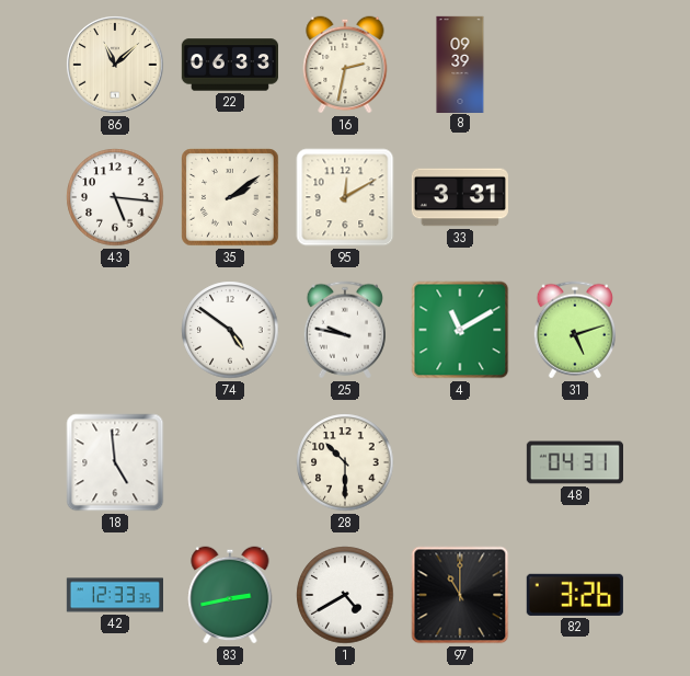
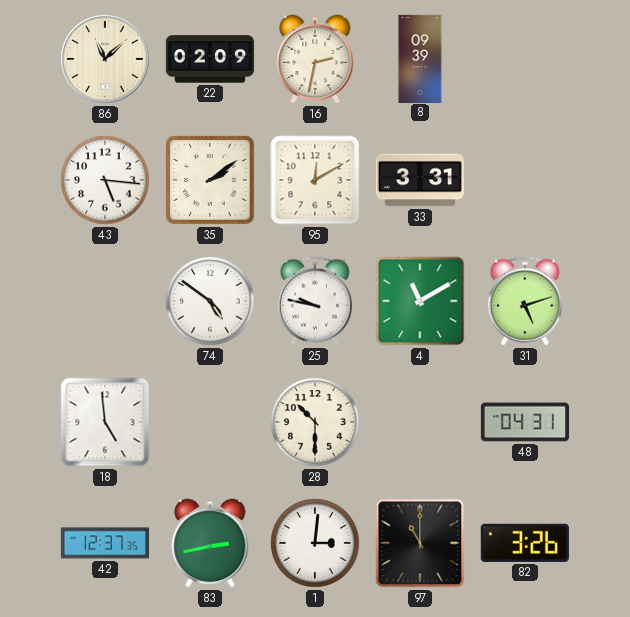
22: 06:33 -> 02:09 (209, 59)
42: 12:33 -> 12:37 (104, 543)
1: 4:40 -> 3:01 (315, 543)
